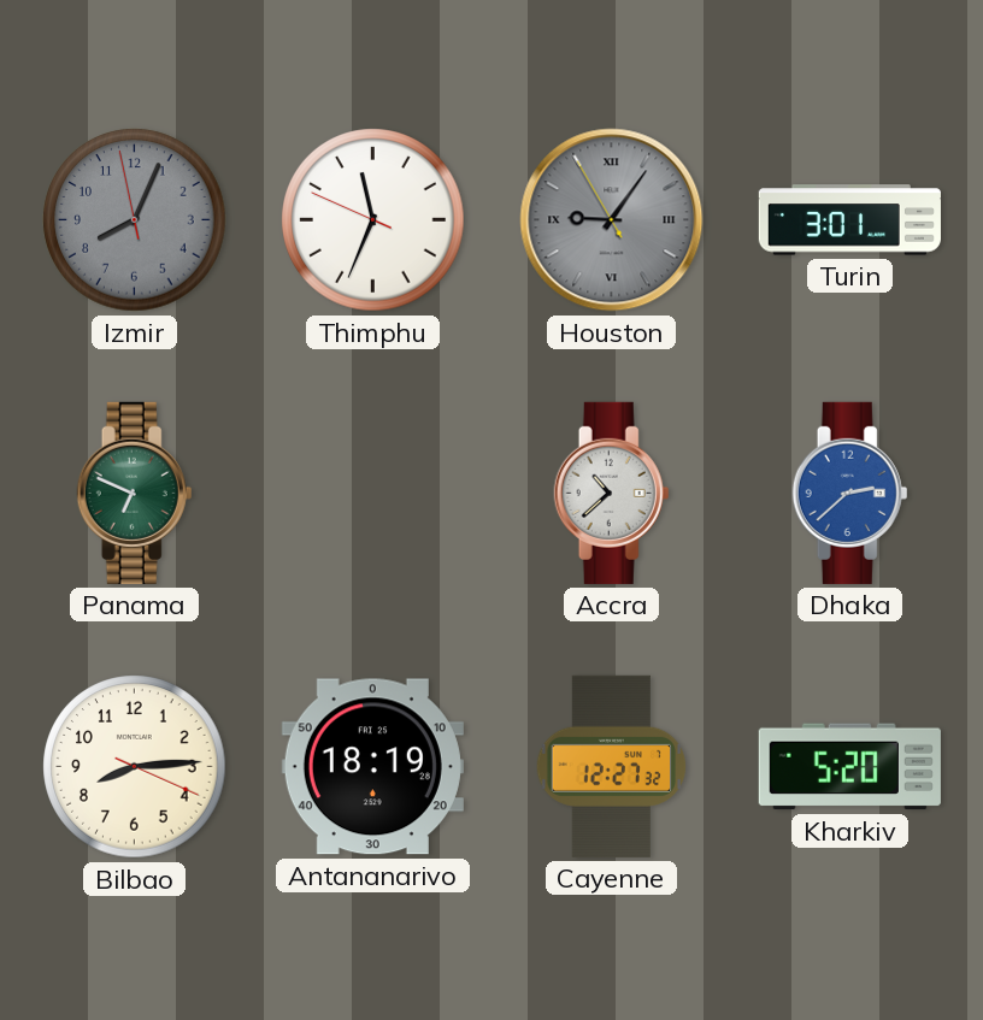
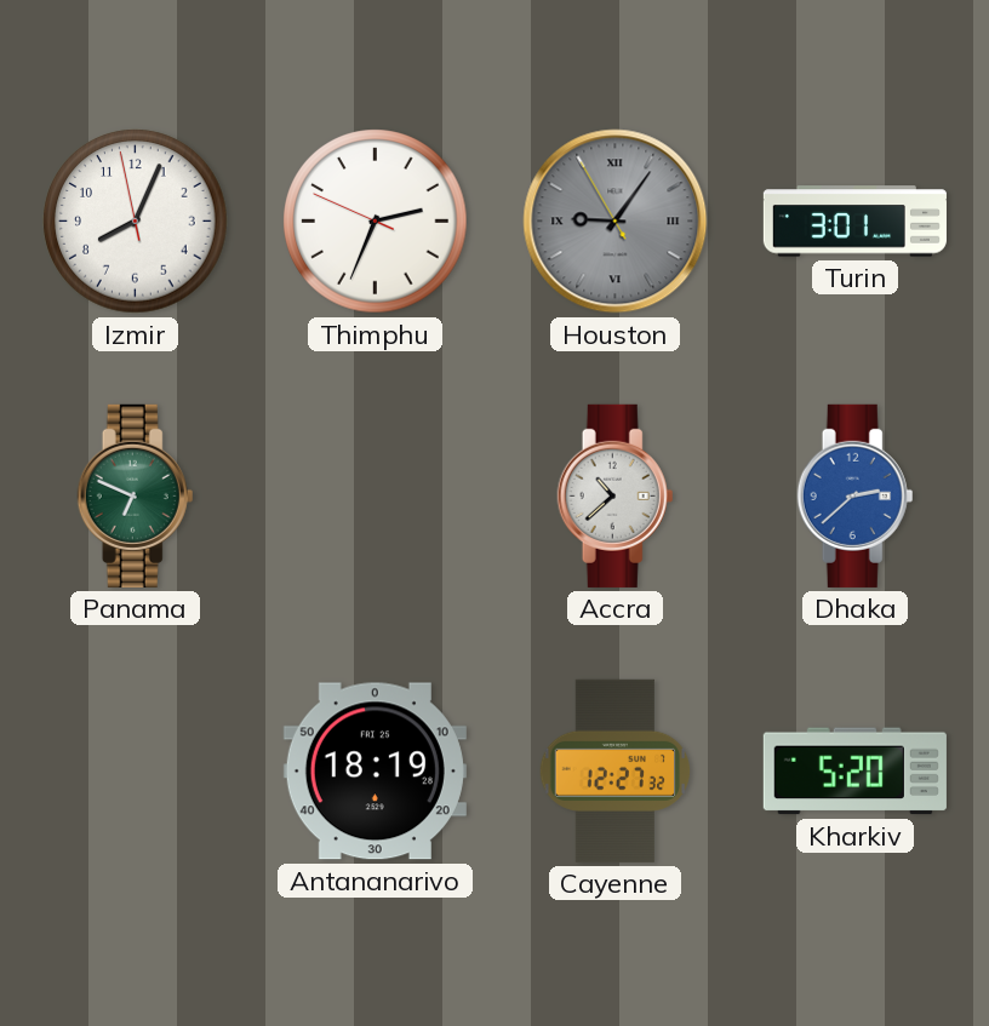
Izmir dial: grey -> white (136, 222)
Thimphu: 11:33 -> 2:33 (376, 222)
Bilbao: 8:14 -> none (135, 767)
